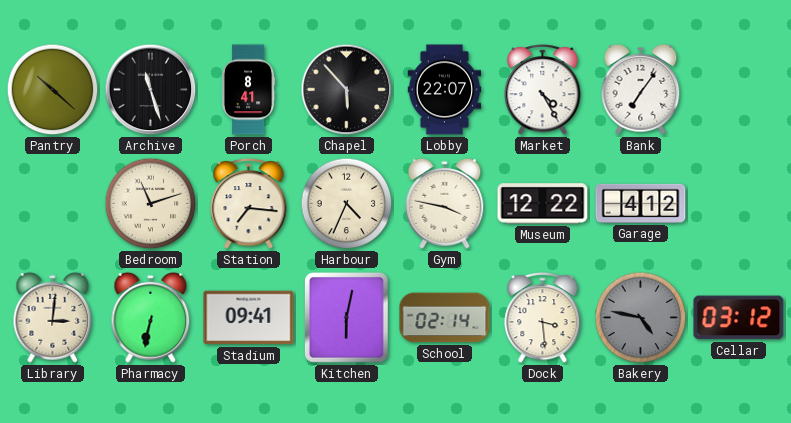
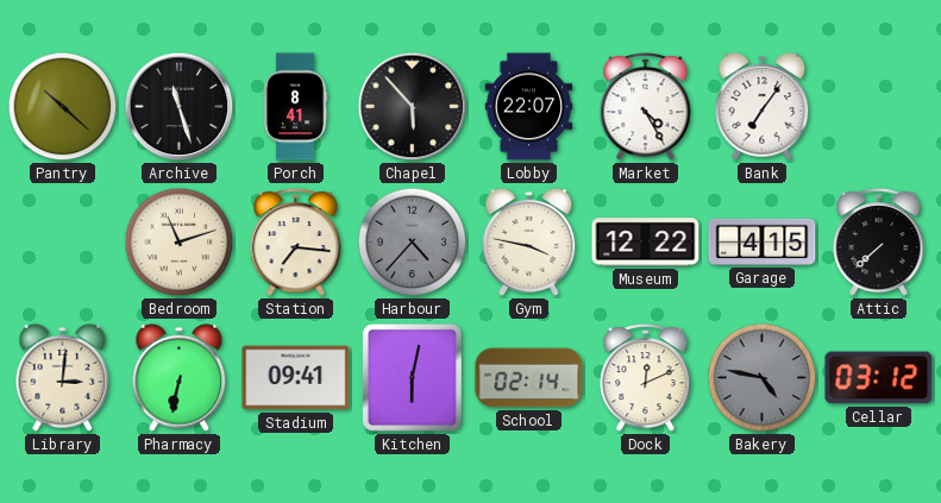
Harbour: 4:34 -> 4:37 (413, 243)
Harbour dial: cream -> grey (413, 243)
Garage: 4:12 -> 4:15 (763, 241)
Attic: none -> 7:38 (879, 243)
Dock: 3:29 -> 12:11 (646, 378)
